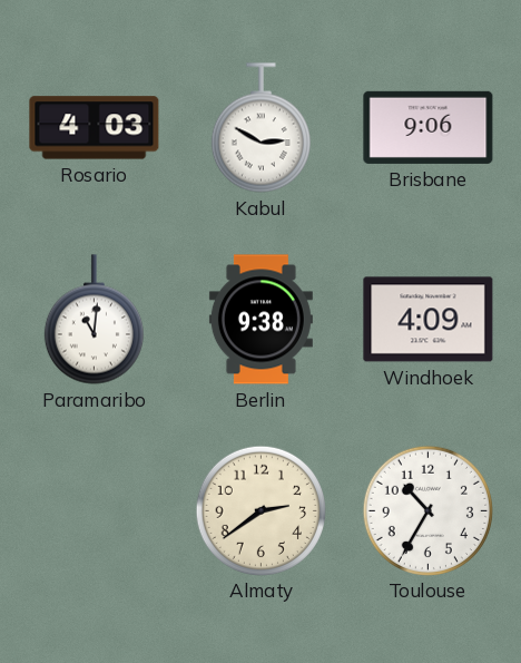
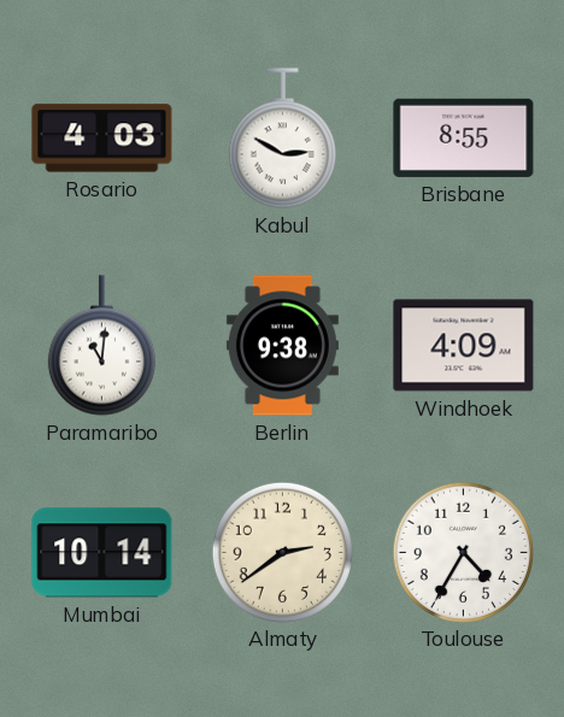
Brisbane: 9:06 -> 8:55 (464, 137)
Mumbai: none -> 10:14 (102, 553)
Toulouse: 10:35 -> 4:35 (463, 552)
